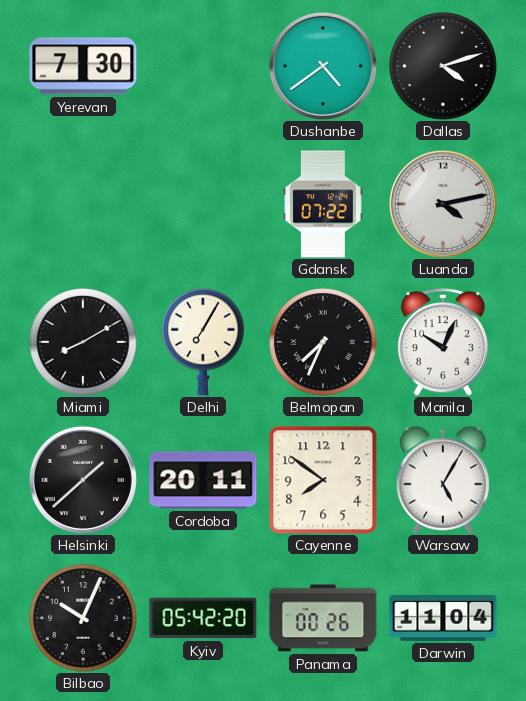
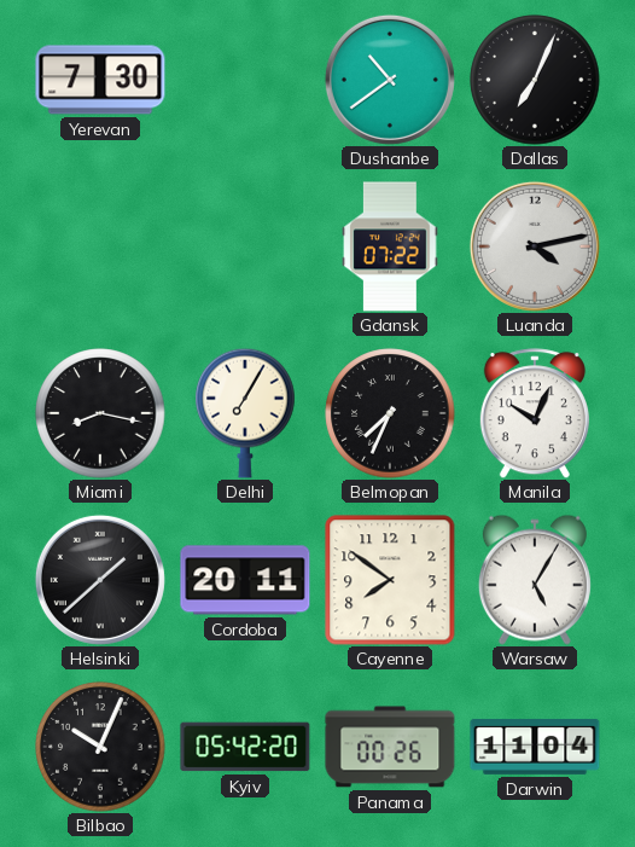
Dushanbe: 4:39 -> 10:39 (390, 80)
Dallas: 4:12 -> 7:04 (535, 80)
Miami: 8:10 -> 8:17 (100, 413)
